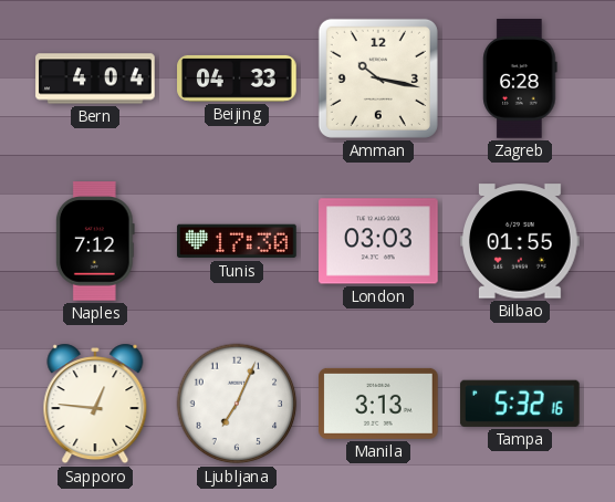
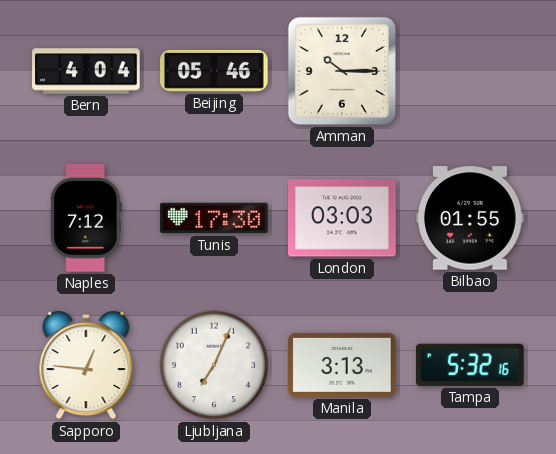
Beijing: 04:33 -> 05:46 (214, 71)
Amman: 10:17 -> 10:15 (342, 71)
Zagreb: 6:28 -> none (520, 79)
